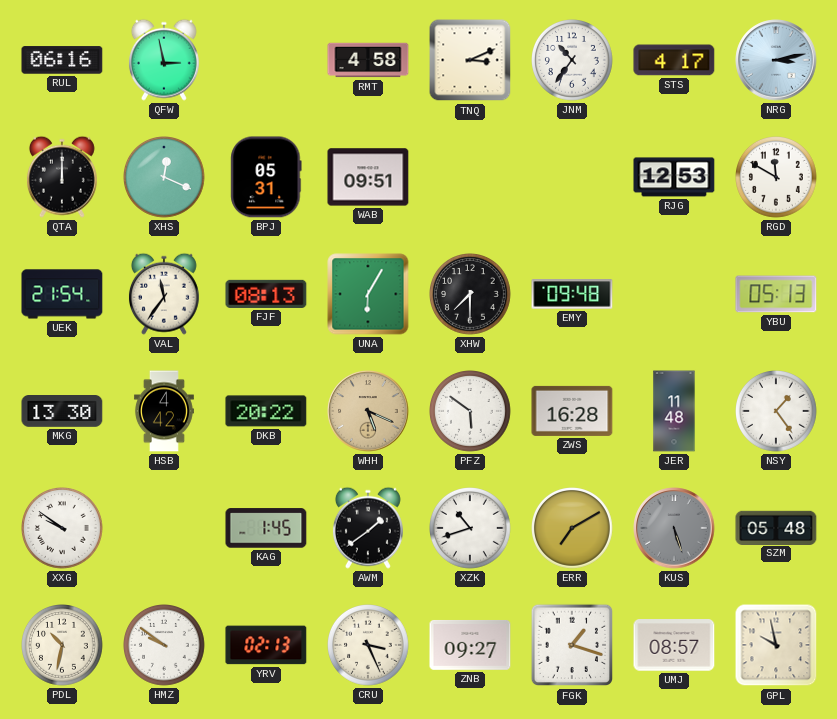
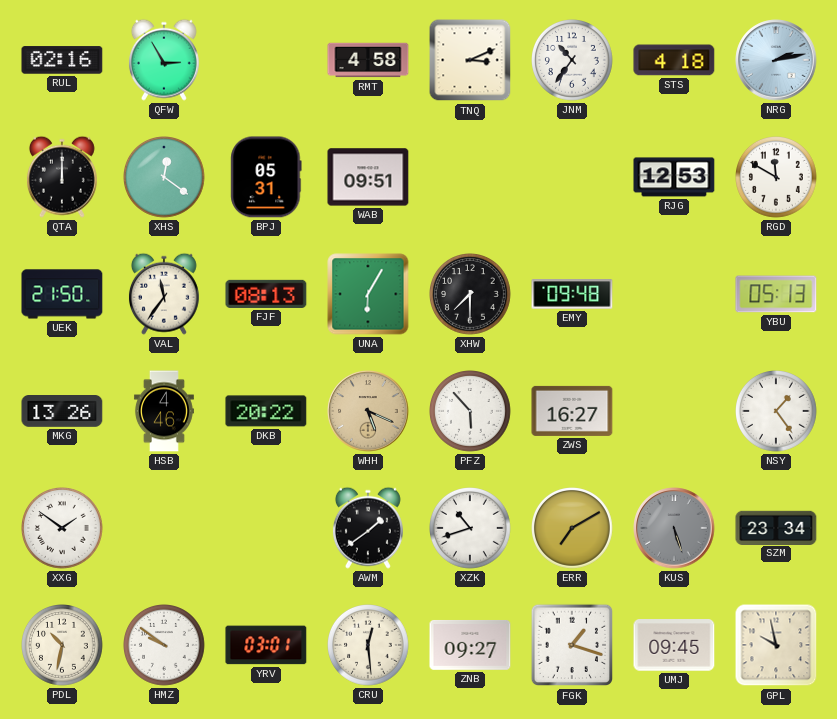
RUL: 06:16 -> 02:16 (62, 60)
QFW: 2:58 -> 2:55 (164, 60)
STS: 4:17 -> 4:18 (674, 60)
NRG: 3:13 -> 2:13 (776, 60)
XHS: 12:19 -> 12:21 (165, 178)
UEK: 21:54 -> 21:50 (62, 294)
MKG: 13:30 -> 13:26 (62, 412)
HSB: 4:42 -> 4:46 (164, 411)
PFZ: 5:51 -> 5:53 (471, 412)
ZWS: 16:28 -> 16:27 (572, 411)
JER: 11:48 -> none (674, 411)
XXG: 9:51 -> 1:51 (63, 529)
KAG: 1:45 -> none (266, 528)
SZM: 05:48 -> 23:34 (776, 527)
YRV: 02:13 -> 03:01 (266, 645)
CRU: 3:26 -> 12:29 (369, 646)
UMJ: 08:57 -> 09:45 (674, 645)
